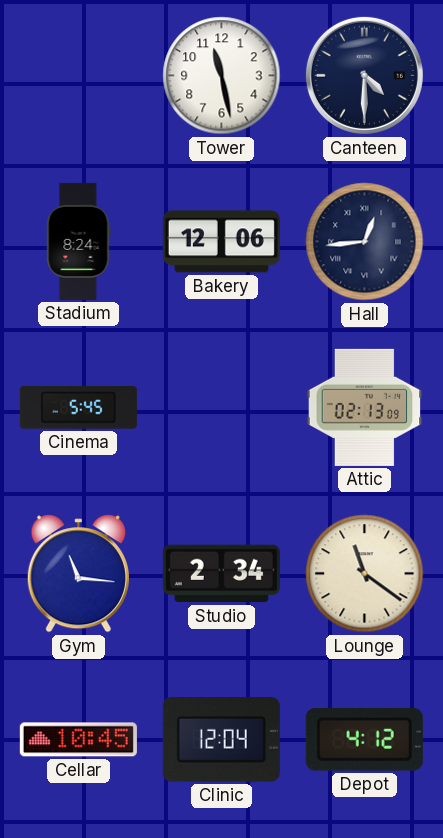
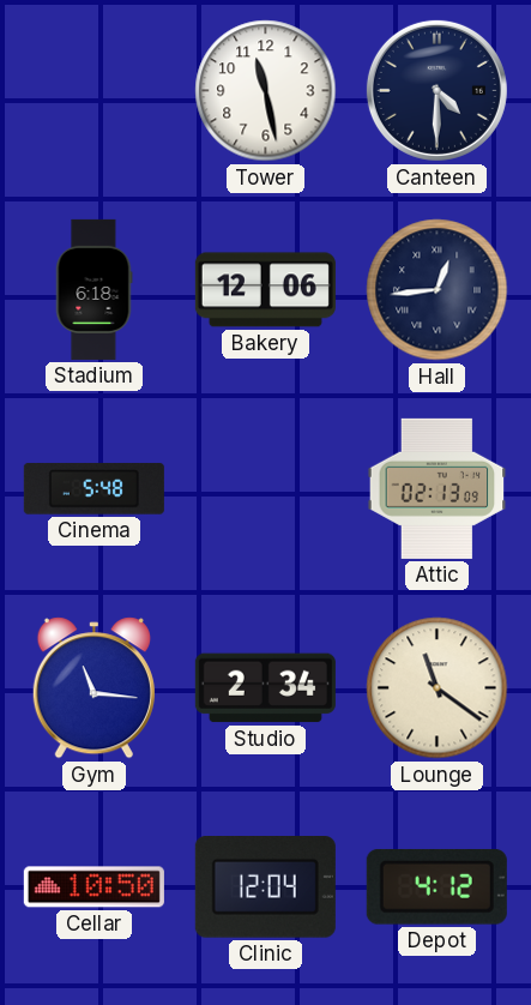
Stadium: 8:24 -> 6:18 (93, 289)
Cinema: 5:45 -> 5:48 (93, 489)
Cellar: 10:45 -> 10:50 (93, 887)
